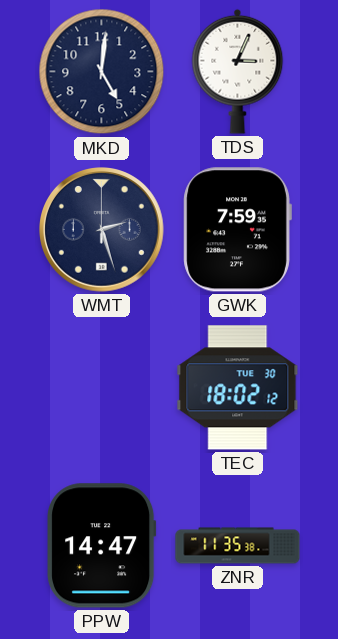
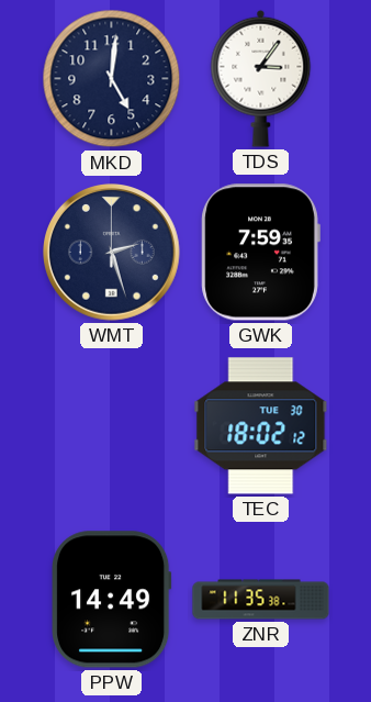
TDS: 3:04 -> 3:06 (261, 78)
PPW: 14:47 -> 14:49 (112, 600)
